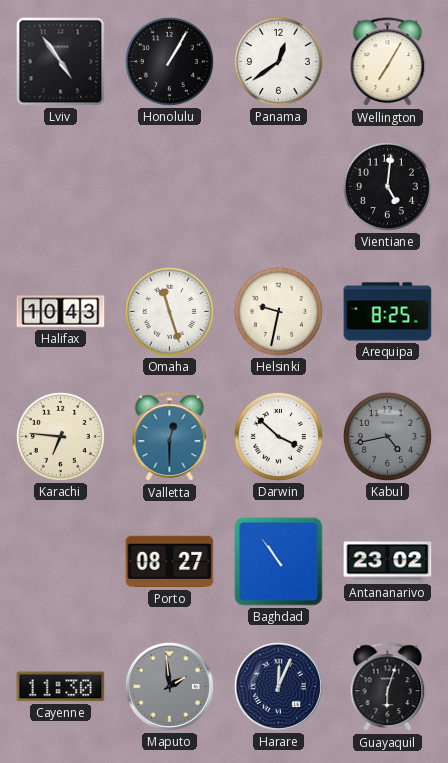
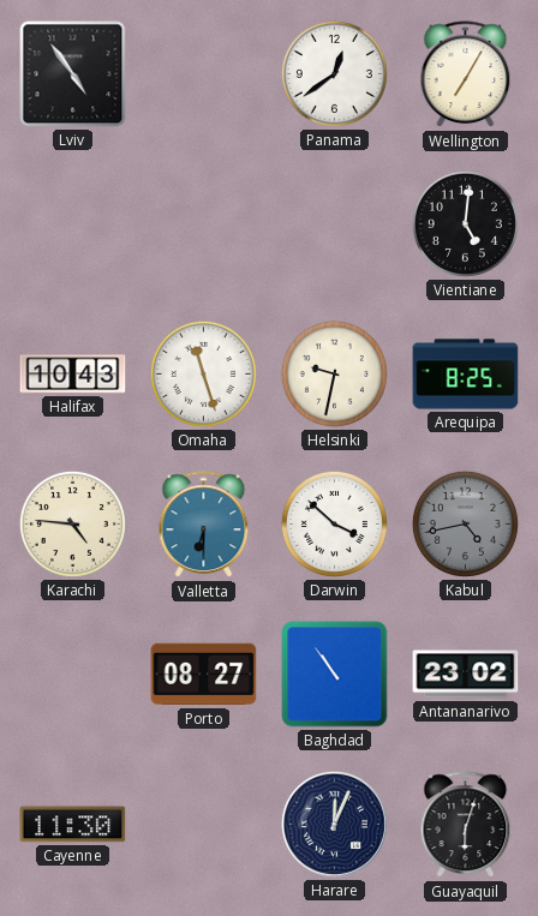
Honolulu: 1:05 -> none (169, 61)
Karachi: 6:46 -> 4:46 (72, 523)
Valletta: 12:30 -> 6:30 (204, 525)
Maputo: 1:59 -> none (169, 686)
